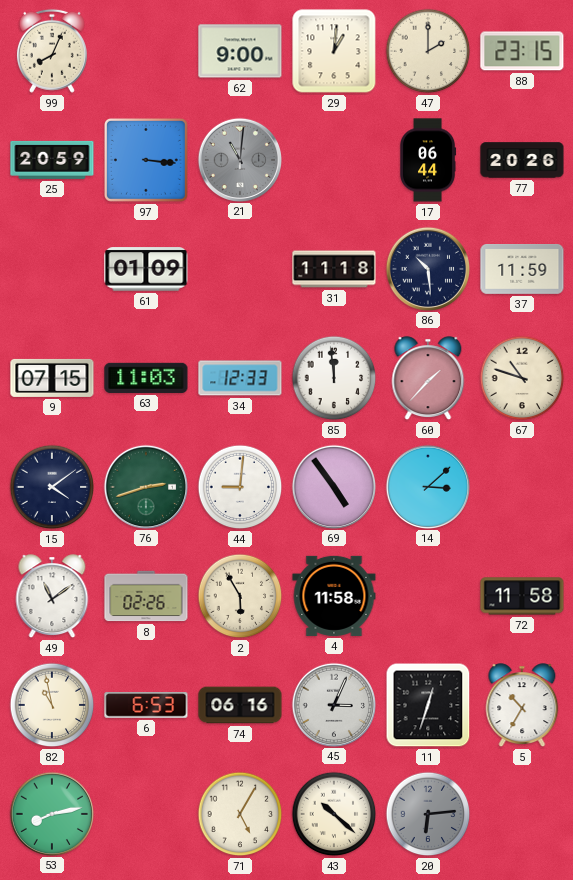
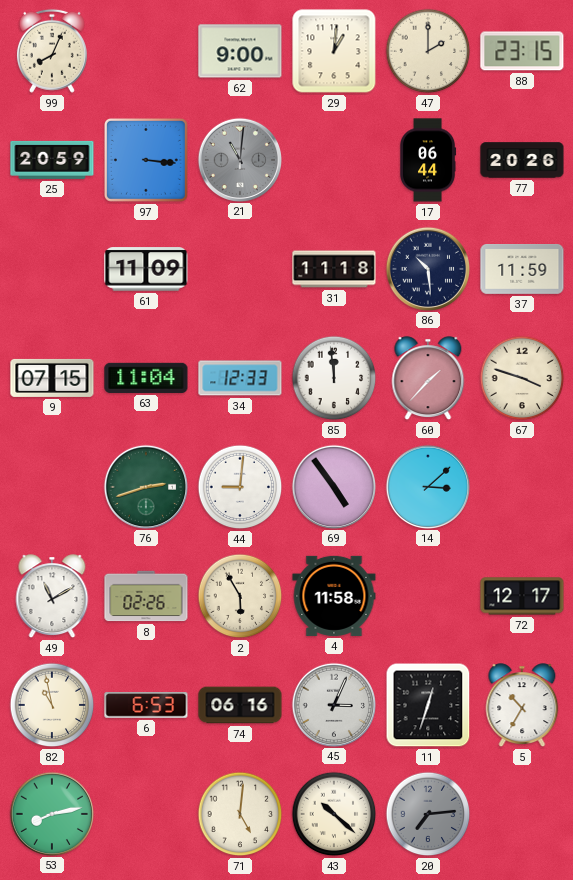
61: 01:09 -> 11:09 (146, 269)
63: 11:03 -> 11:04 (146, 378)
67: 10:48 -> 3:48 (522, 378)
15: 4:09 -> none (52, 487)
49: 11:09 -> 11:10 (52, 597)
72: 11:58 -> 12:17 (522, 596)
71: 5:05 -> 5:01 (240, 814)
20: 6:14 -> 7:14 (428, 814)
